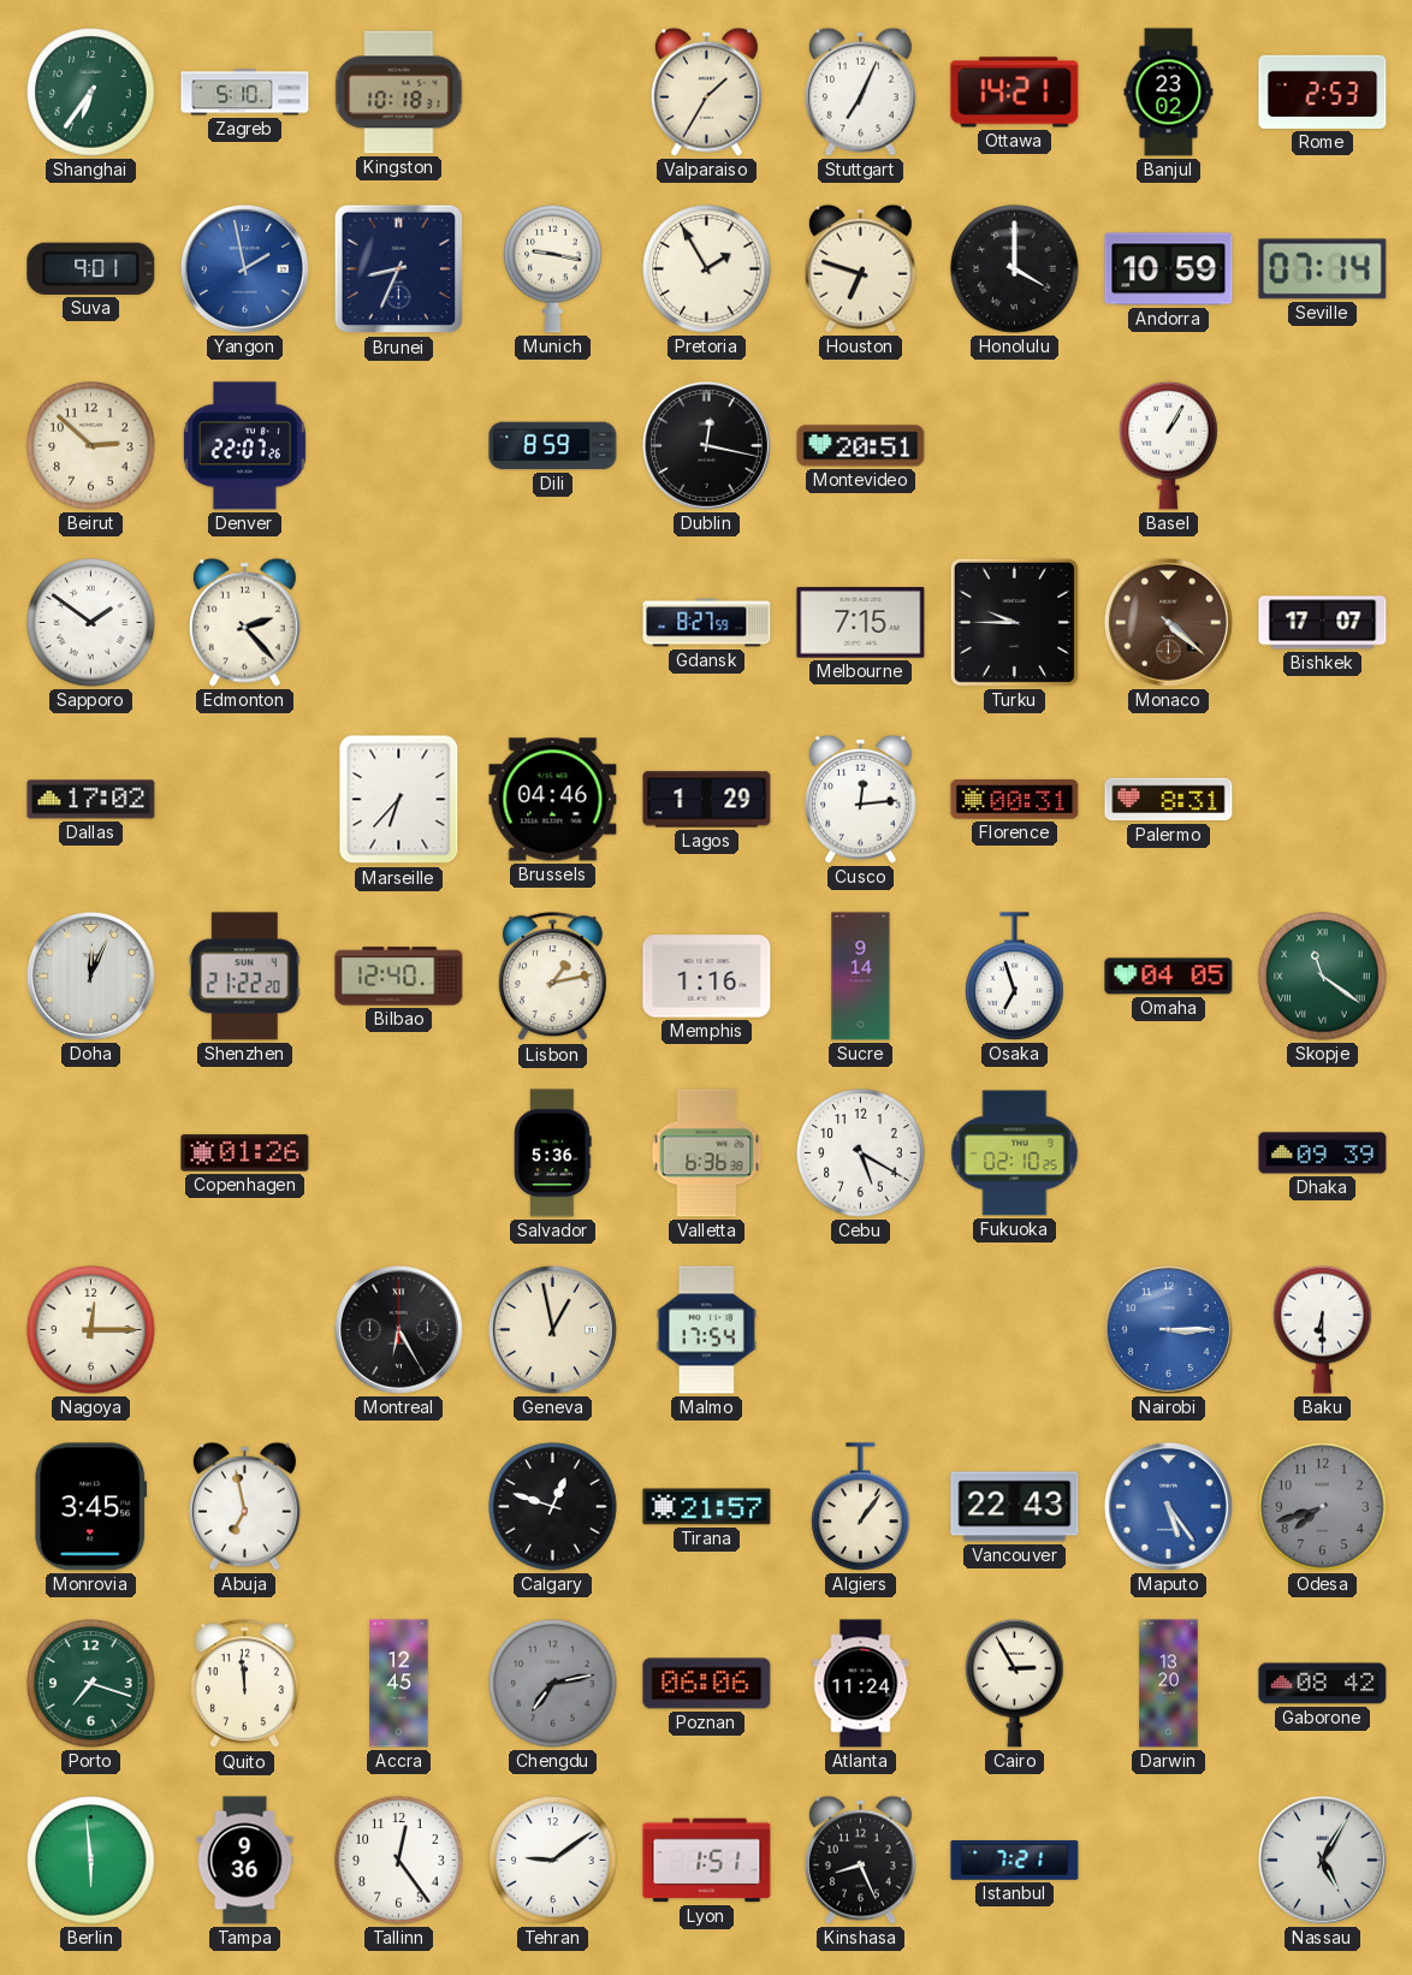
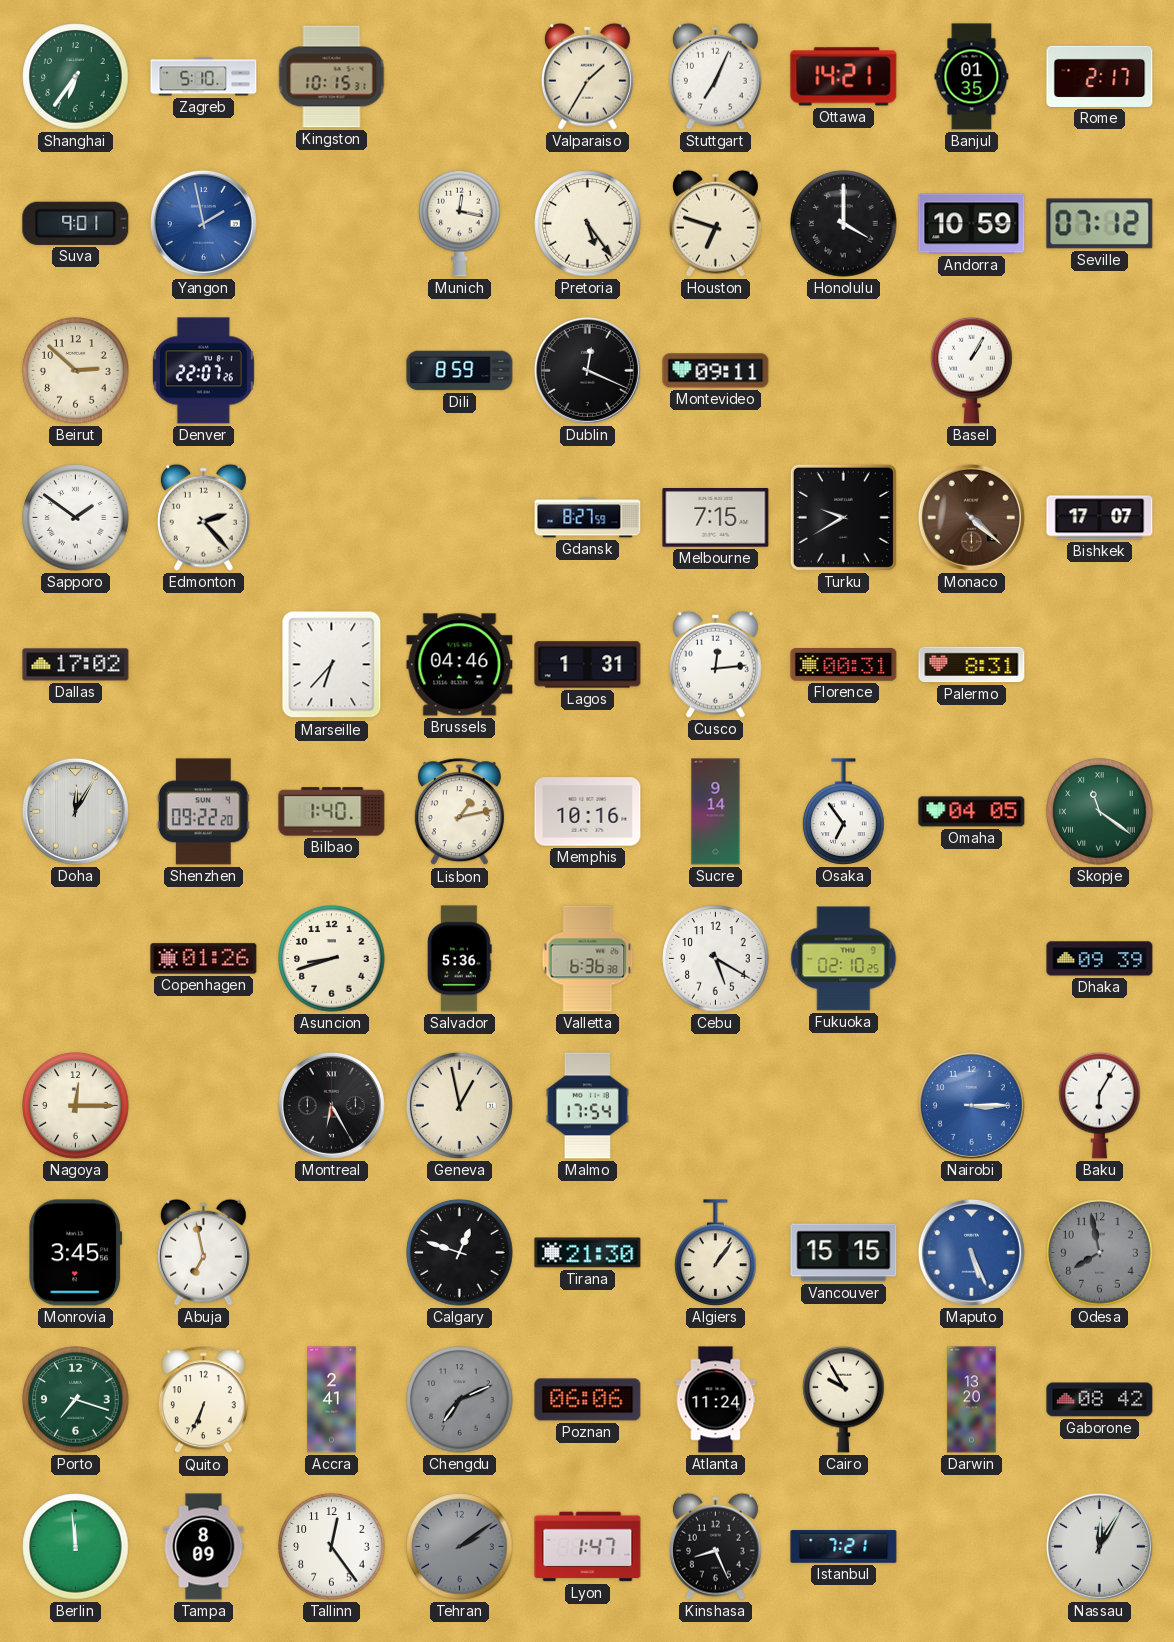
Kingston: 10:18 -> 10:15 (332, 77)
Banjul: 23:02 -> 01:35 (972, 77)
Rome: 2:53 -> 2:17 (1100, 76)
Brunei: 8:34 -> none (399, 269)
Munich: 9:17 -> 12:17 (460, 223)
Pretoria: 1:55 -> 5:24 (588, 224)
Seville: 07:14 -> 07:12 (1100, 224)
Dublin: 12:17 -> 12:19 (587, 370)
Montevideo: 20:51 -> 09:11 (716, 371)
Turku: 9:45 -> 9:40 (843, 517)
Lagos: 1:29 -> 1:31 (588, 665)
Doha: 12:04 -> 12:05 (75, 811)
Shenzhen: 21:22 -> 09:22 (203, 812)
Bilbao: 12:40 -> 1:40 (332, 812)
Memphis: 1:16 -> 10:16 (588, 812)
Osaka: 6:57 -> 6:54 (844, 812)
Asuncion: none -> 8:42 (332, 959)
Baku: 6:30 -> 6:05 (1100, 1105)
Tirana: 21:57 -> 21:30 (588, 1253)
Vancouver: 22:43 -> 15:15 (844, 1253)
Maputo: 5:24 -> 5:26 (971, 1252)
Odesa: 7:42 -> 7:58 (1100, 1253)
Quito: 11:59 -> 6:34 (203, 1400)
Accra: 12:45 -> 2:41 (332, 1400)
Chengdu: 7:13 -> 7:11 (460, 1400)
Cairo: 2:55 -> 9:55 (844, 1399)
Berlin: 5:59 -> 11:59 (76, 1547)
Tampa: 9:36 -> 8:09 (204, 1547)
Tehran: 9:09 -> 2:09 (460, 1547)
Tehran dial: white -> grey (460, 1547)
Lyon: 1:51 -> 1:47 (588, 1547)
Nassau: 5:05 -> 12:05 (1099, 1546)
